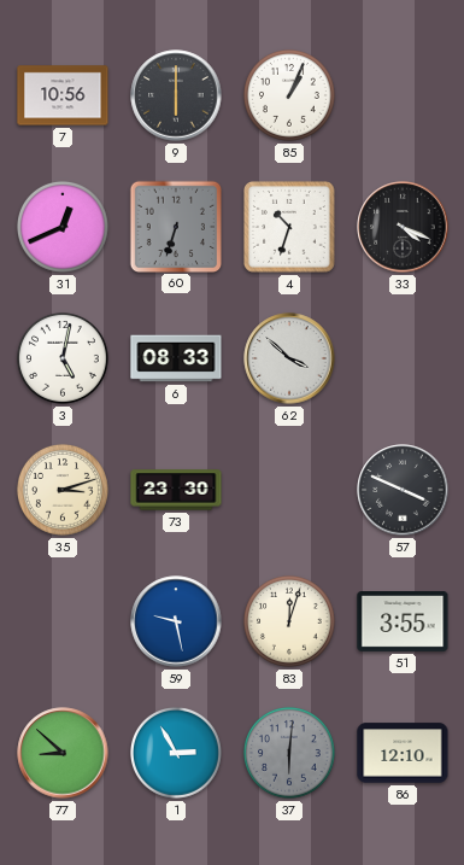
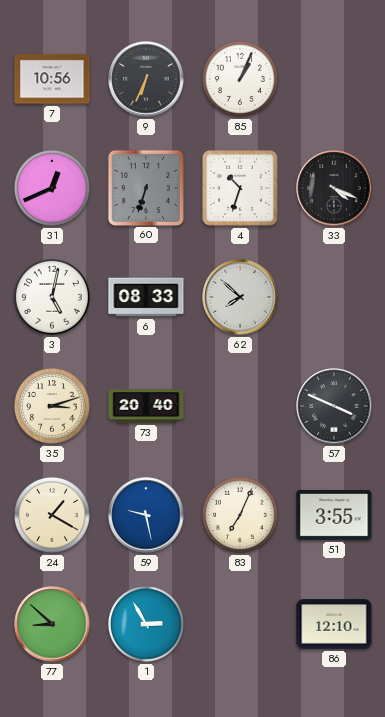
9: 6:00 -> 6:34 (146, 79)
62: 3:52 -> 7:52 (240, 297)
73: 23:30 -> 20:40 (146, 406)
24: none -> 1:20 (52, 515)
83: 12:03 -> 7:04 (240, 515)
37: 6:01 -> none (289, 753)
